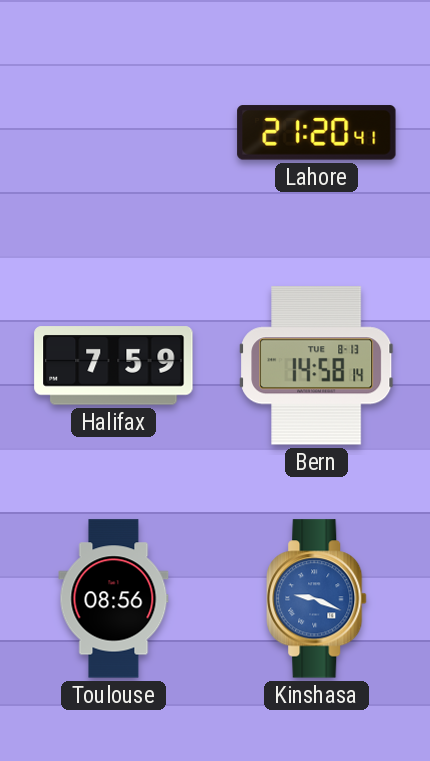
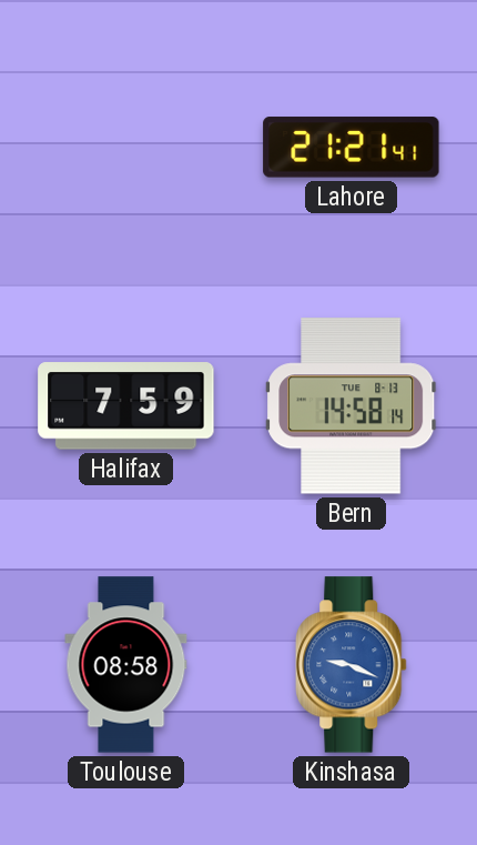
Lahore: 21:20 -> 21:21 (352, 148)
Toulouse: 08:56 -> 08:58 (126, 665)
